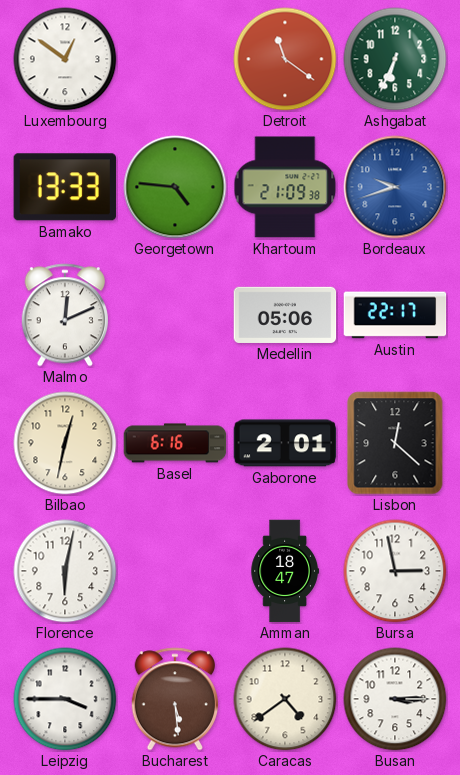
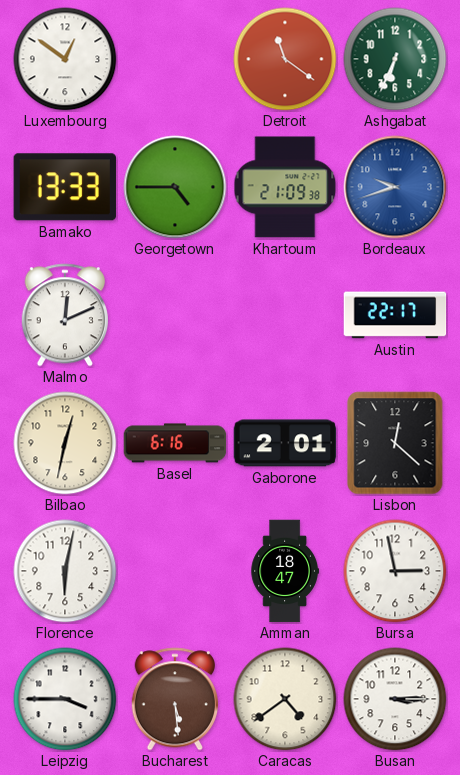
Georgetown: 4:46 -> 4:45 (175, 187)
Medellin: 05:06 -> none (285, 315)
